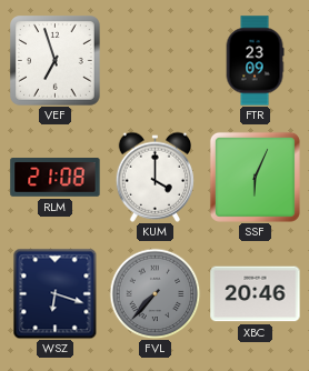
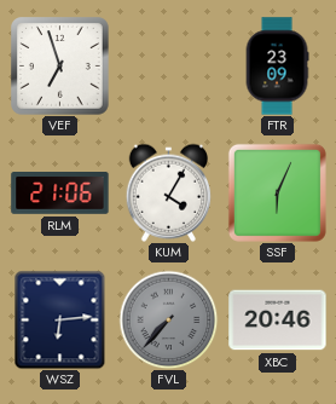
RLM: 21:08 -> 21:06 (60, 194)
KUM: 4:00 -> 4:05 (169, 192)
WSZ: 6:18 -> 6:14 (60, 319)
